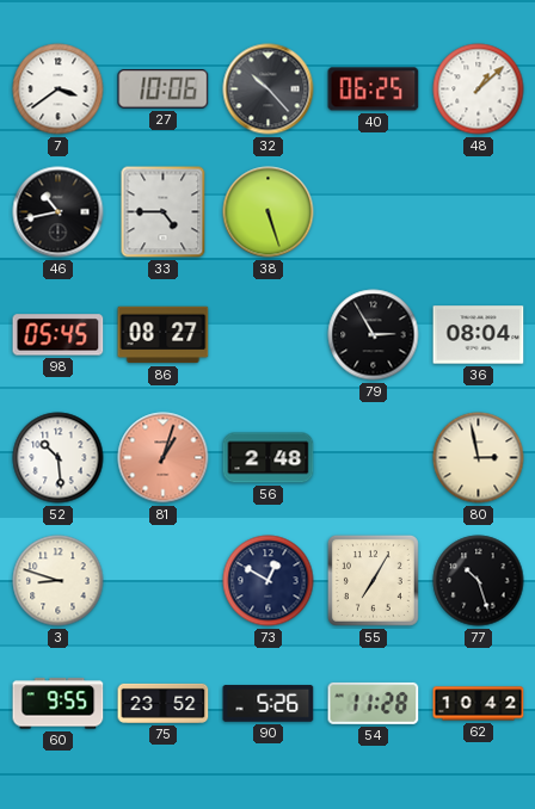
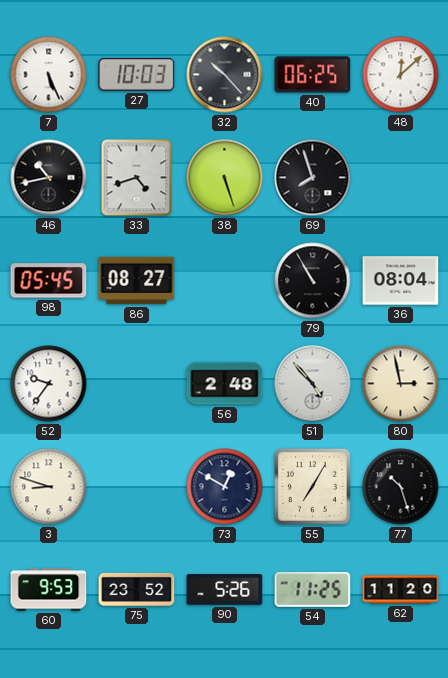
7: 3:39 -> 5:26 (49, 75)
27: 10:06 -> 10:03 (137, 75)
48: 1:08 -> 12:08 (401, 75)
33: 4:45 -> 4:42 (137, 178)
69: none -> 7:57 (313, 178)
79: 2:55 -> 10:55 (313, 281)
52: 10:29 -> 9:36 (49, 384)
81: 1:03 -> none (164, 458)
51: none -> 4:53 (313, 384)
60: 9:55 -> 9:53 (49, 590)
54: 11:28 -> 11:25 (313, 589)
62: 10:42 -> 11:20 (401, 590)
